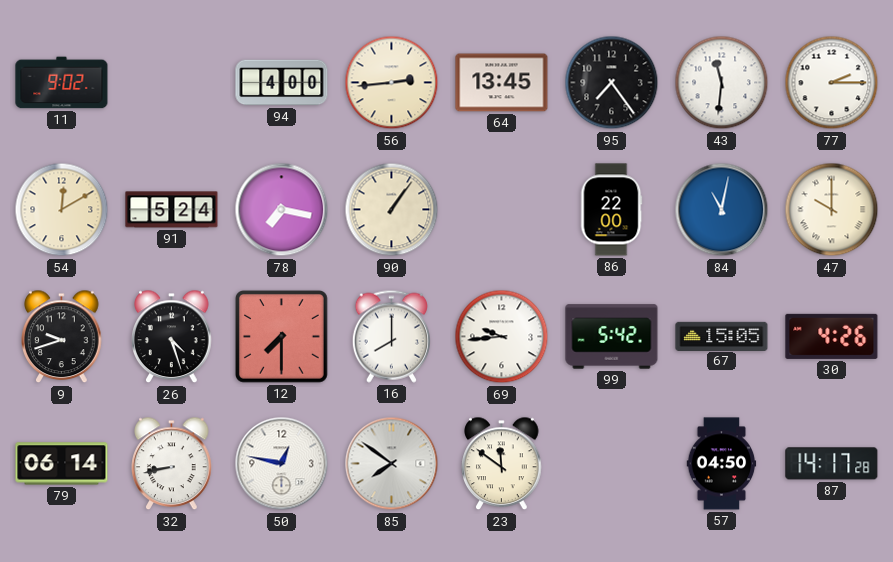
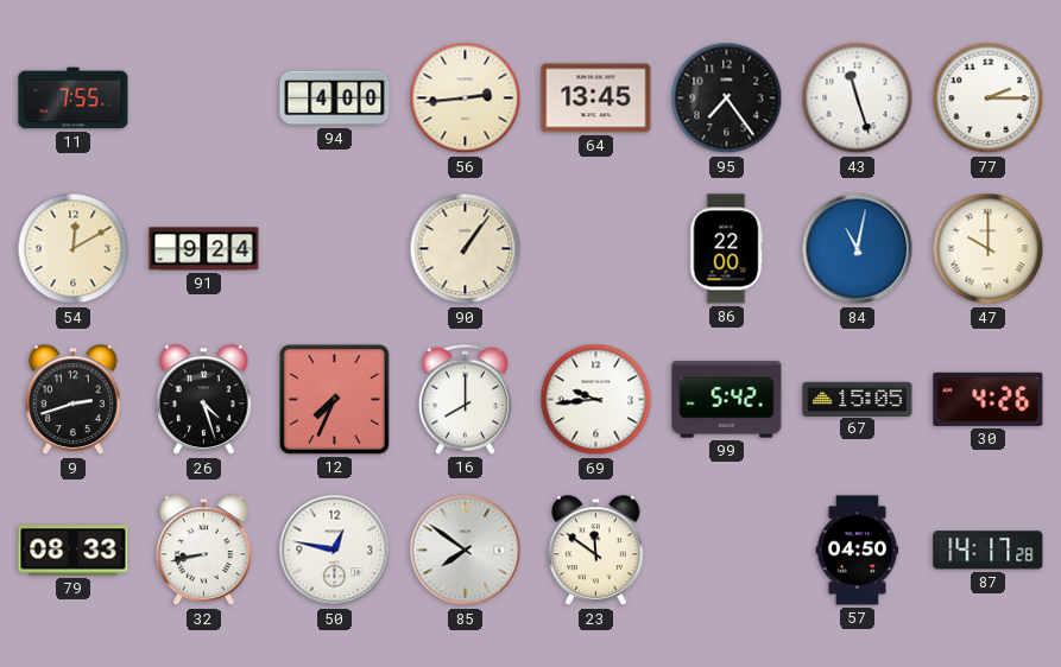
11: 9:02 -> 7:55 (74, 99)
43: 11:31 -> 11:27 (858, 99)
91: 5:24 -> 9:24 (204, 249)
78: 7:17 -> none (282, 210)
9: 9:42 -> 2:42 (74, 400)
12: 7:30 -> 7:34 (334, 399)
79: 06:14 -> 08:33 (74, 551)
